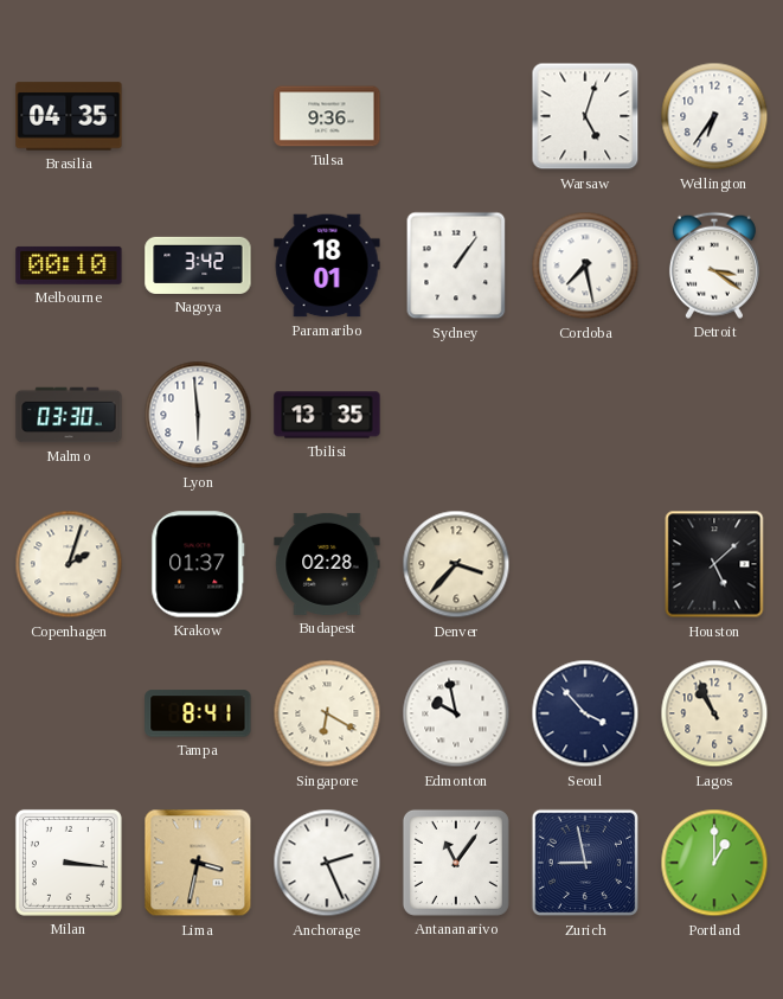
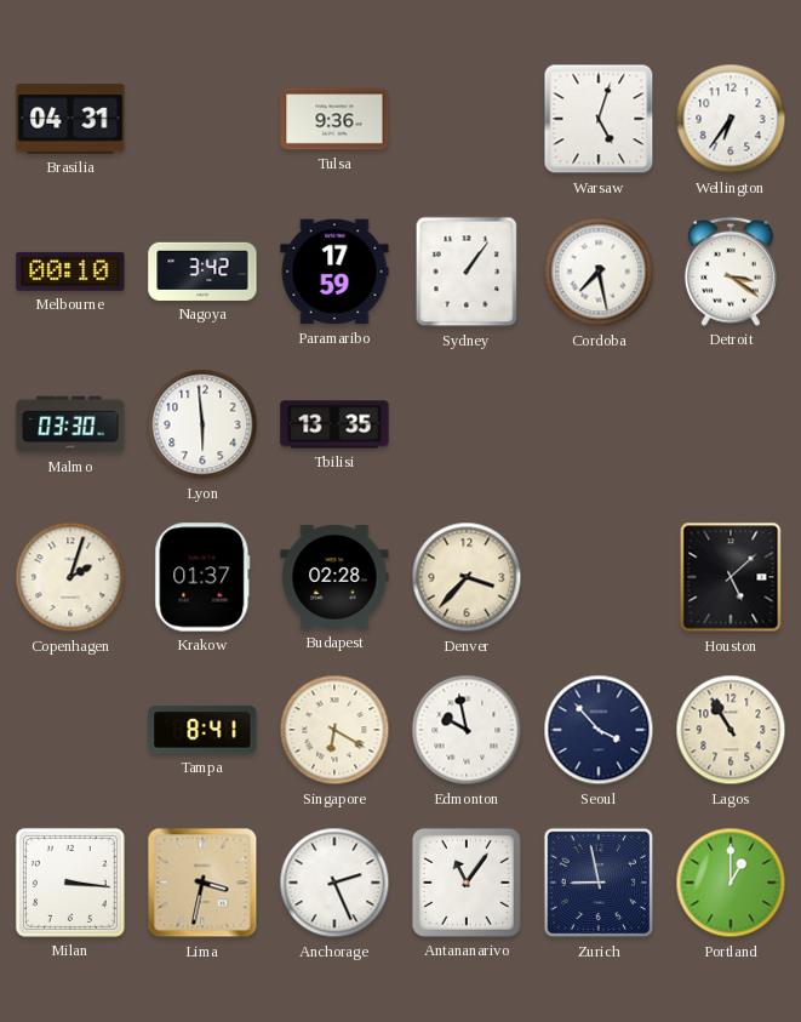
Brasilia: 04:35 -> 04:31 (70, 119)
Paramaribo: 18:01 -> 17:59 (334, 272)
Lagos: 10:56 -> 10:55 (731, 730)
